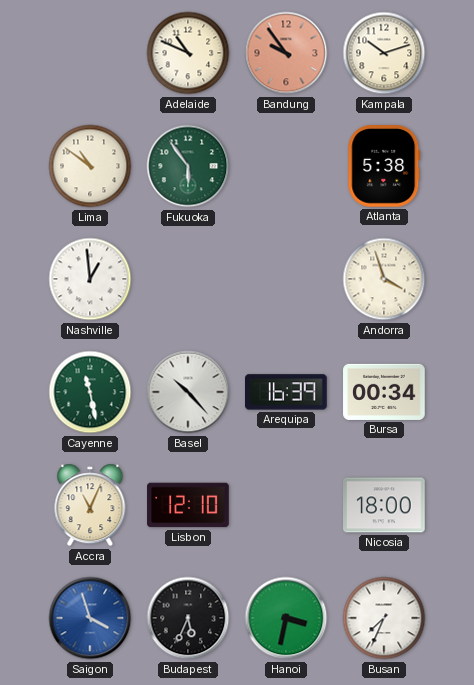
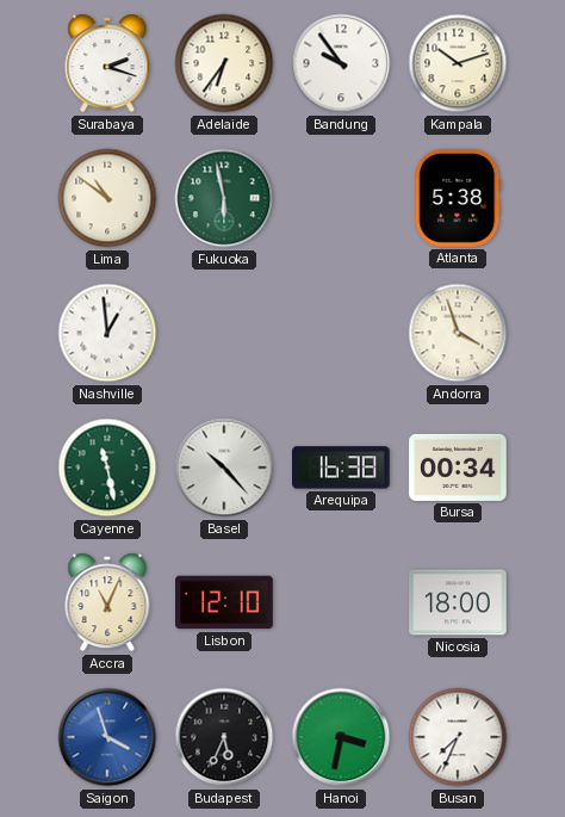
Surabaya: none -> 2:18 (107, 63)
Adelaide: 10:49 -> 6:36 (224, 63)
Bandung dial: salmon -> white (341, 63)
Fukuoka: 5:54 -> 5:58 (224, 198)
Arequipa: 16:39 -> 16:38 (342, 468)
